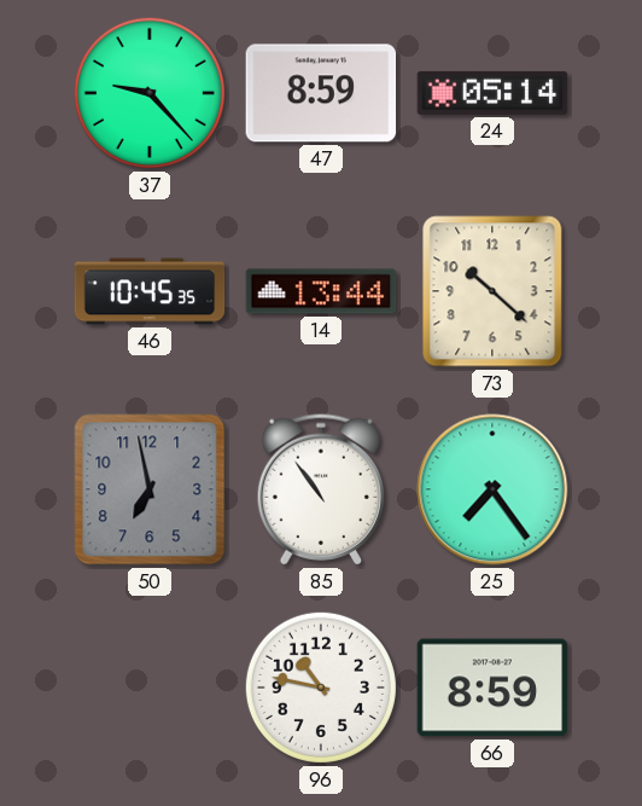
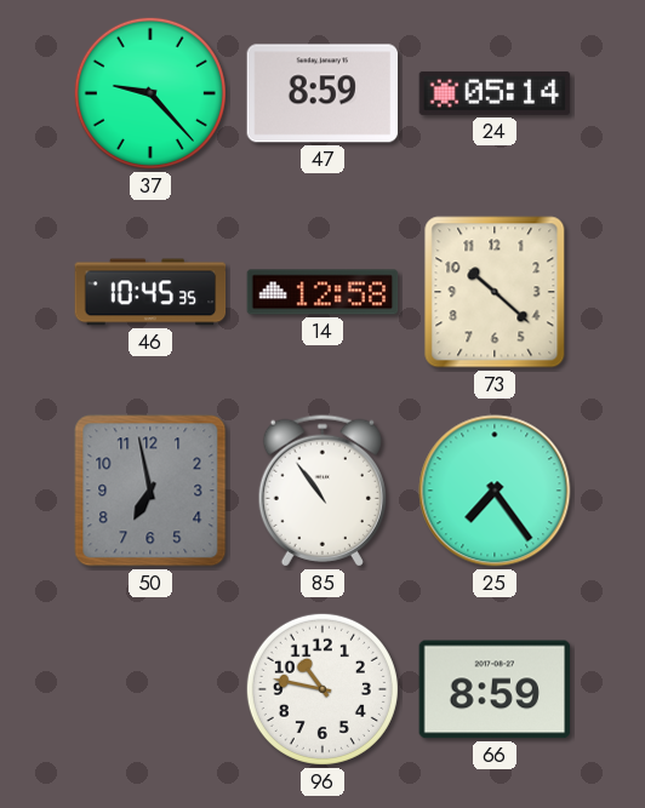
14: 13:44 -> 12:58 (322, 292)
